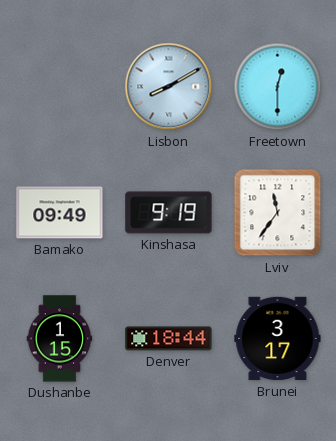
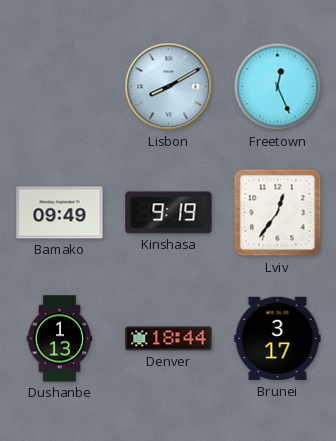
Freetown: 12:30 -> 12:26 (278, 87)
Lviv: 11:36 -> 12:36 (278, 213)
Dushanbe: 1:15 -> 1:13 (60, 339)
